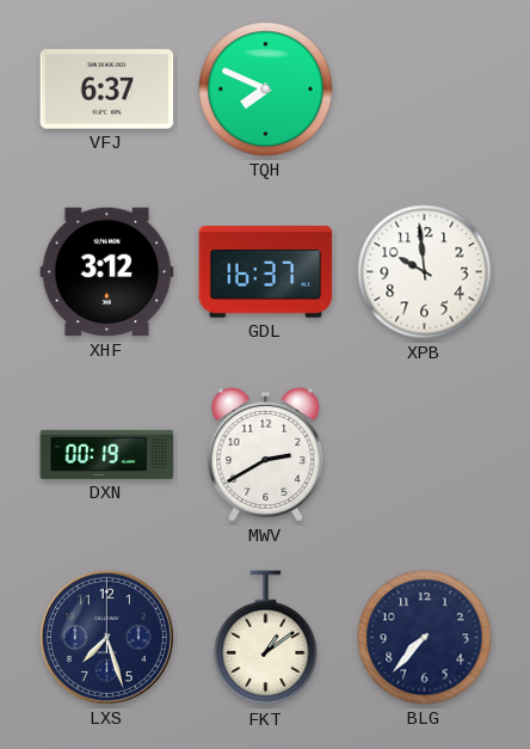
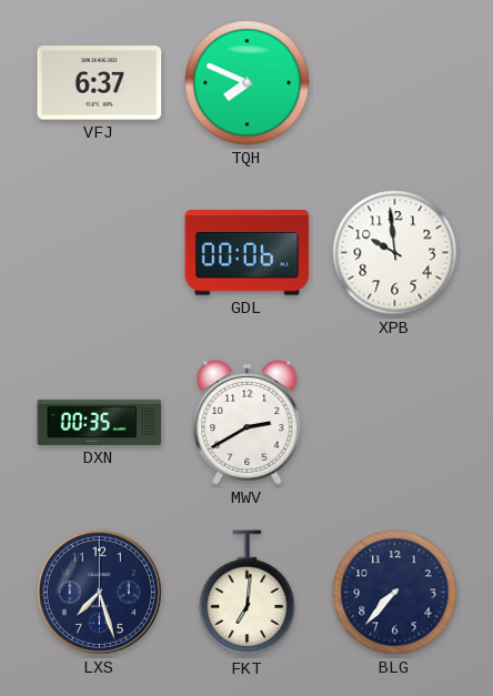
XHF: 3:12 -> none (107, 272)
GDL: 16:37 -> 00:06 (248, 253)
DXN: 00:19 -> 00:35 (100, 422)
FKT: 1:09 -> 7:01 (248, 593)
